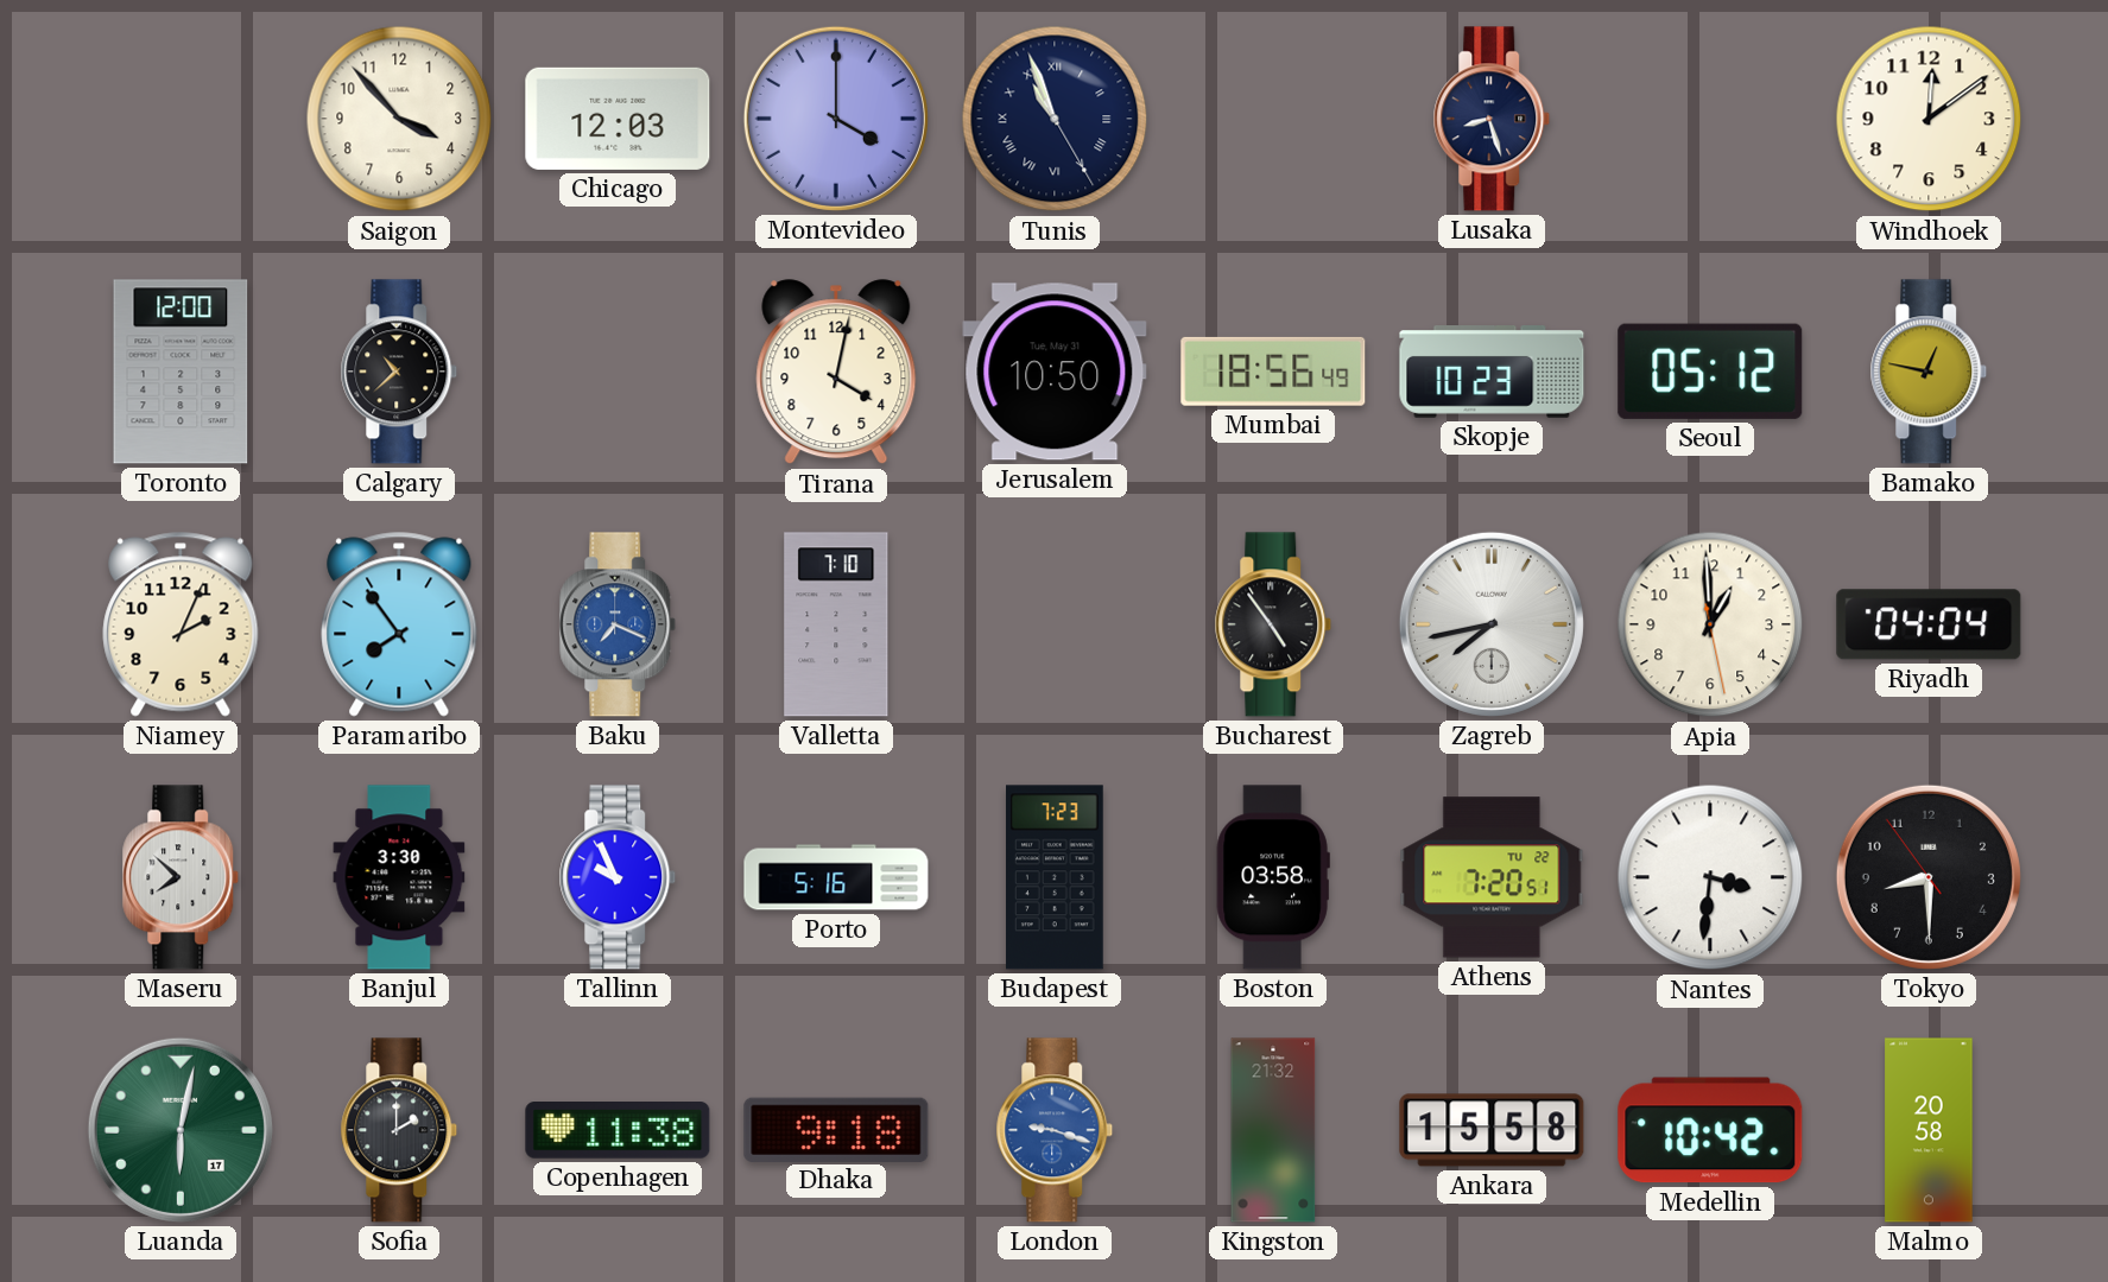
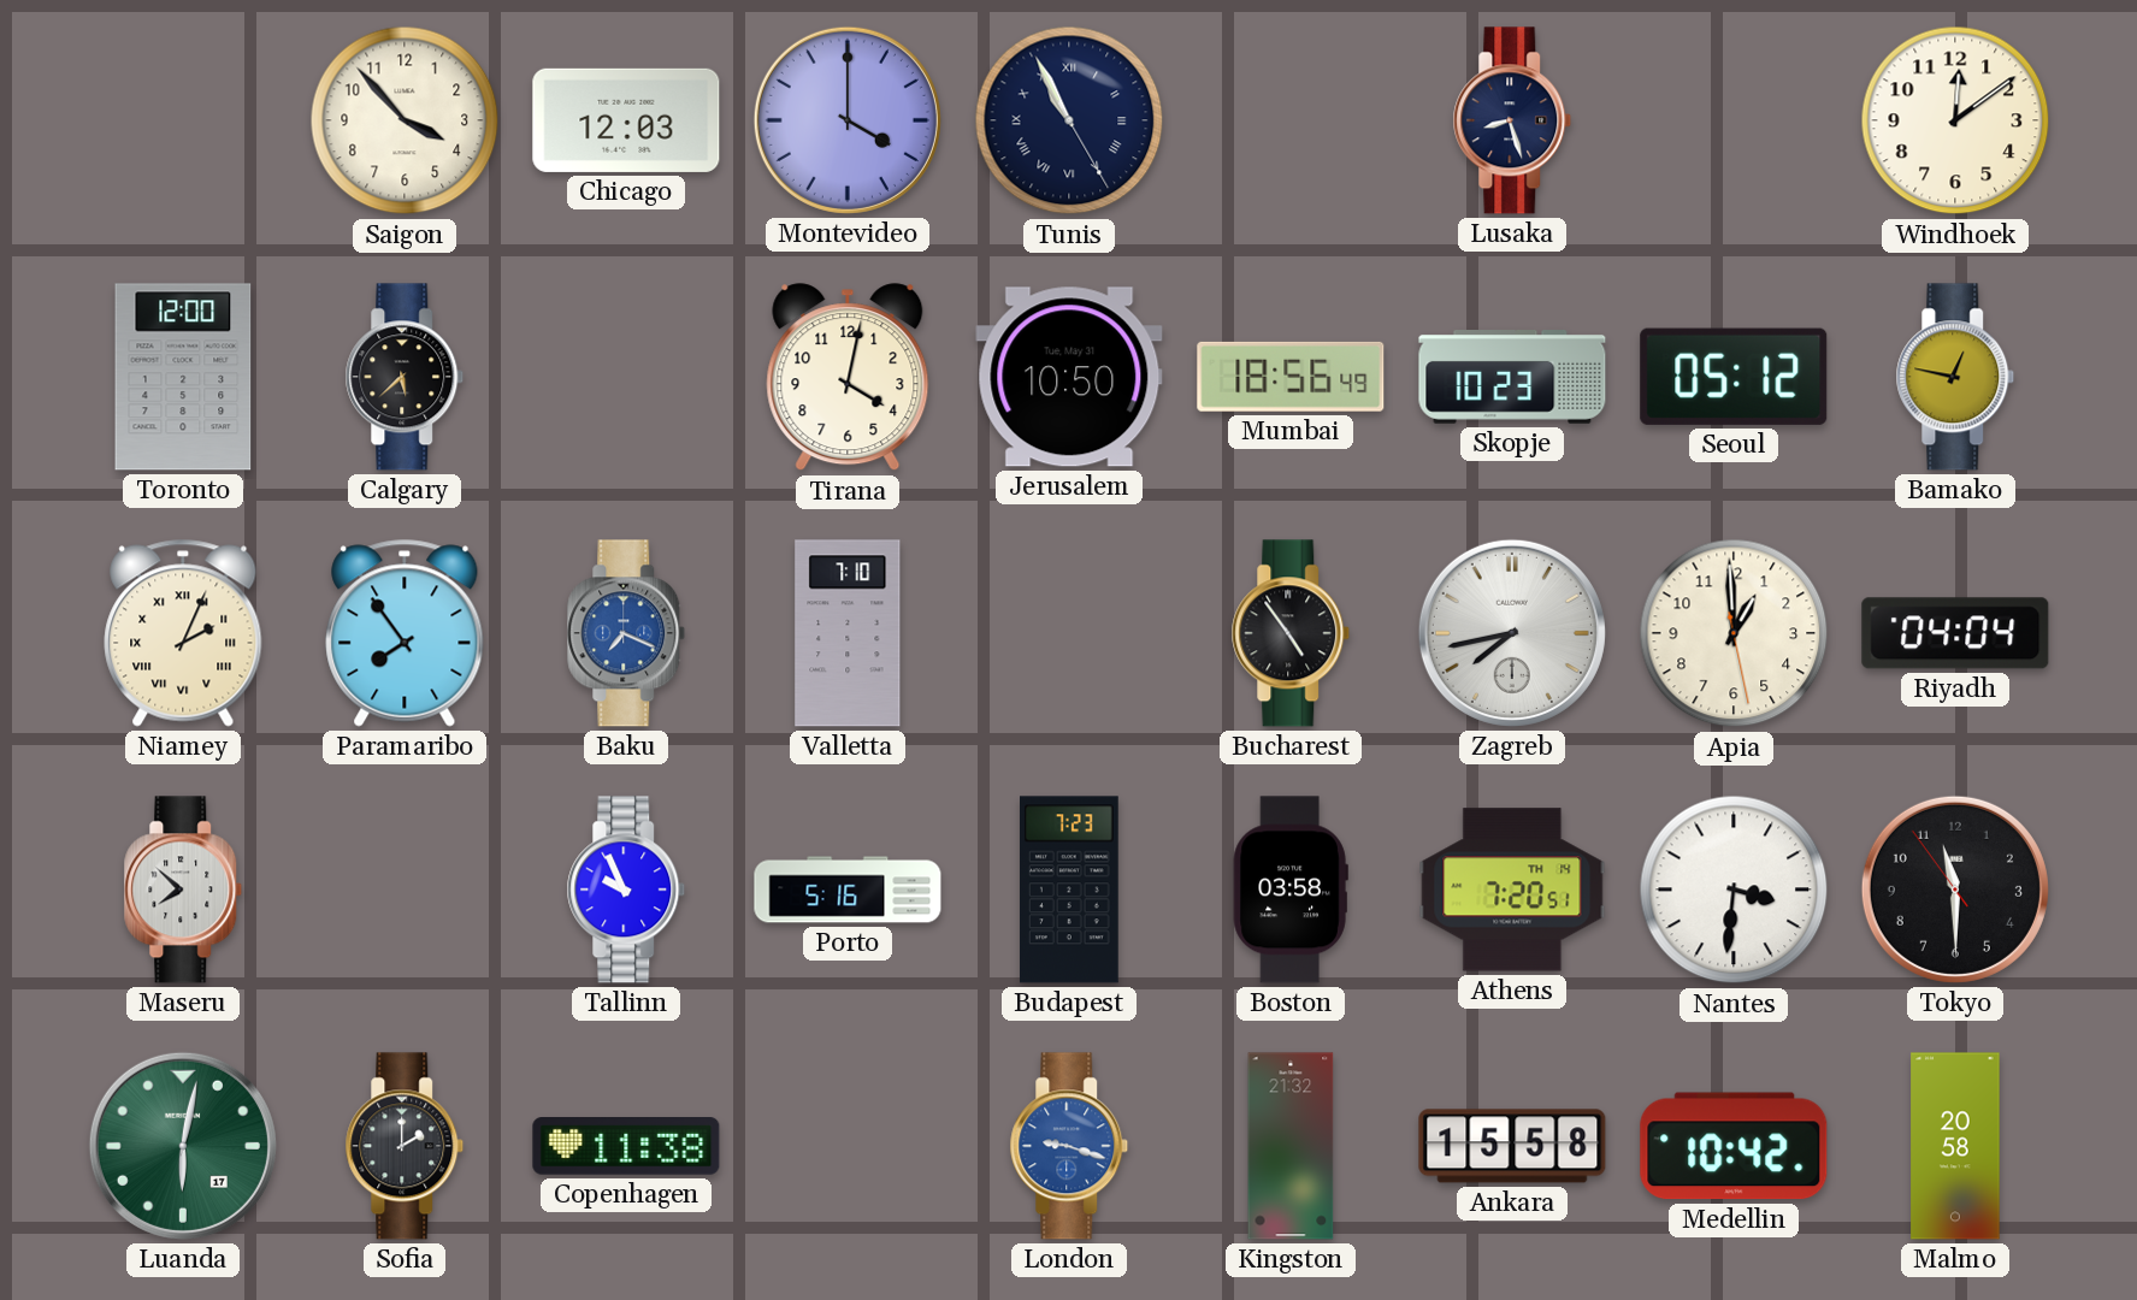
Tunis: 10:56 -> 10:55 (1069, 120)
Calgary: 10:38 -> 5:38 (405, 377)
Niamey numerals: Arabic -> Roman (183, 633)
Banjul: 3:30 -> none (399, 877)
Athens date: TU 22 -> TH 14 (1512, 890)
Tokyo: 8:29 -> 11:29 (1955, 890)
Dhaka: 9:18 -> none (836, 1129)
